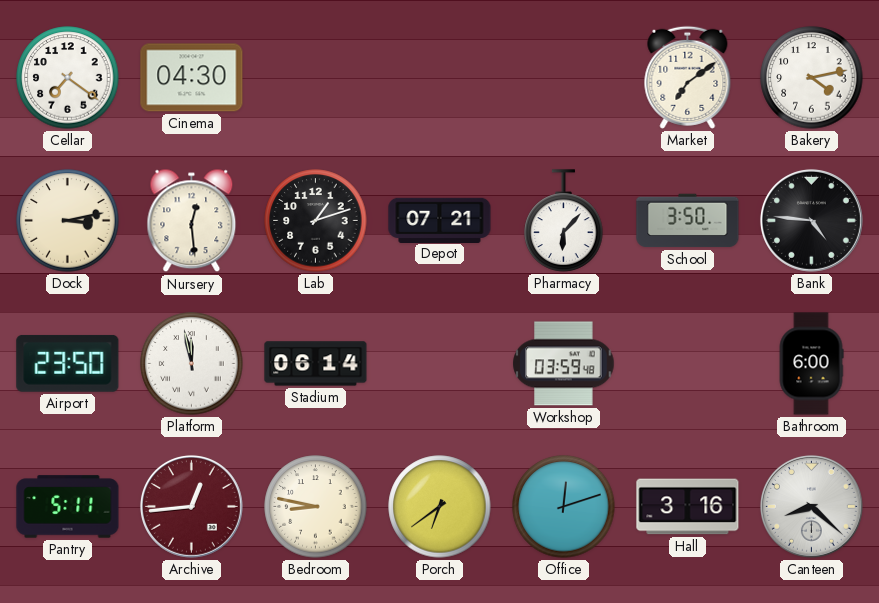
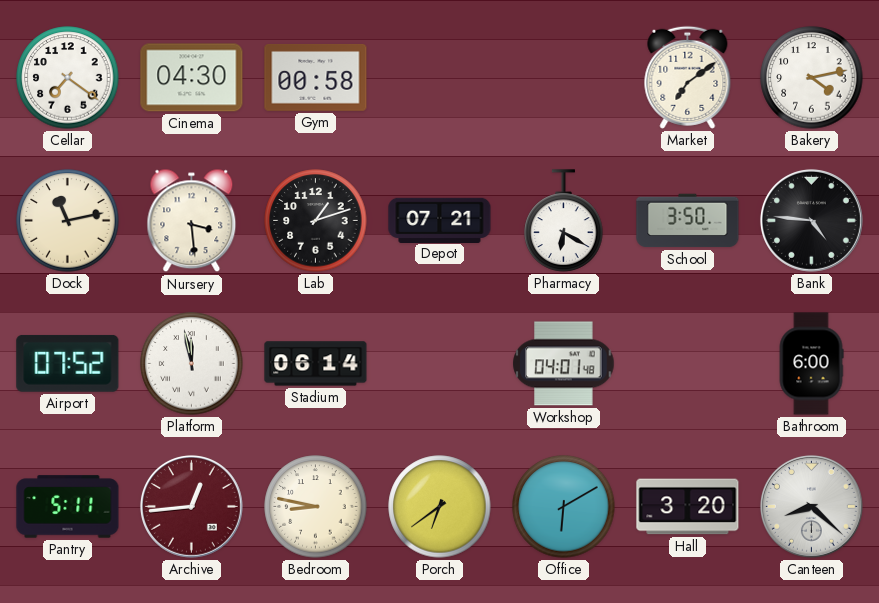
Gym: none -> 00:58 (316, 78)
Dock: 3:13 -> 11:13 (68, 221)
Nursery: 12:29 -> 3:29 (192, 221)
Pharmacy: 6:07 -> 6:20 (564, 221)
Airport: 23:50 -> 07:52 (68, 363)
Workshop: 03:59 -> 04:01 (564, 364)
Office: 12:12 -> 6:10 (564, 507)
Hall: 3:16 -> 3:20 (688, 507)
